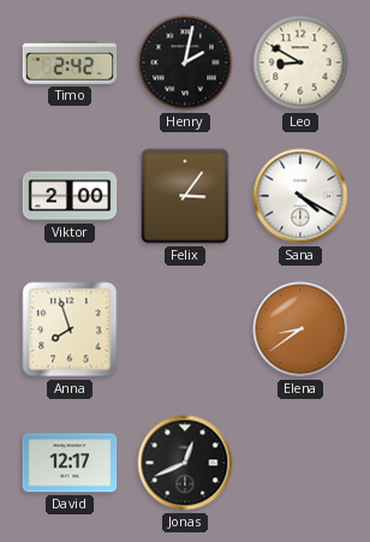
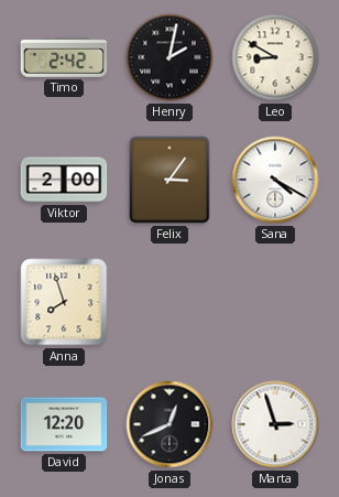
Elena: 8:39 -> none (300, 329)
David: 12:17 -> 12:20 (64, 424)
Marta: none -> 2:57 (275, 424)
